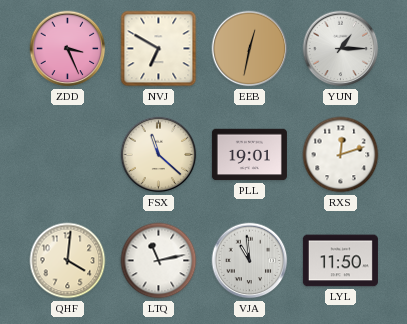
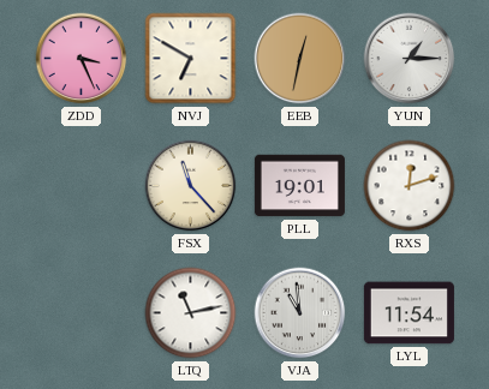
FSX: 11:22 -> 11:23 (191, 186)
QHF: 4:01 -> none (68, 261)
LYL: 11:50 -> 11:54 (409, 313)
